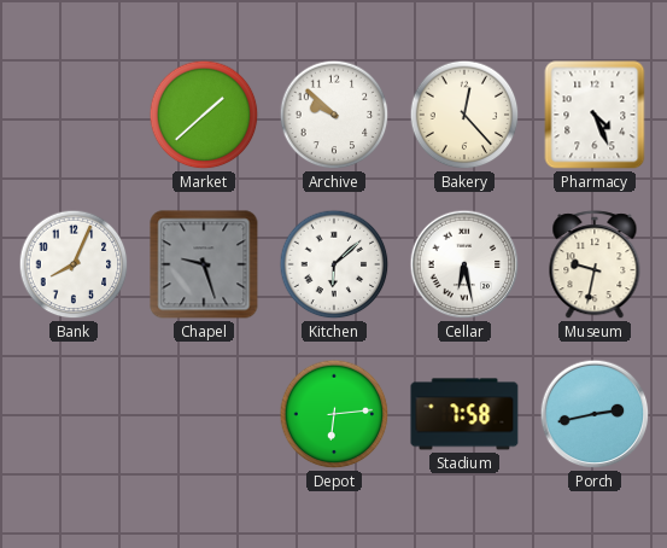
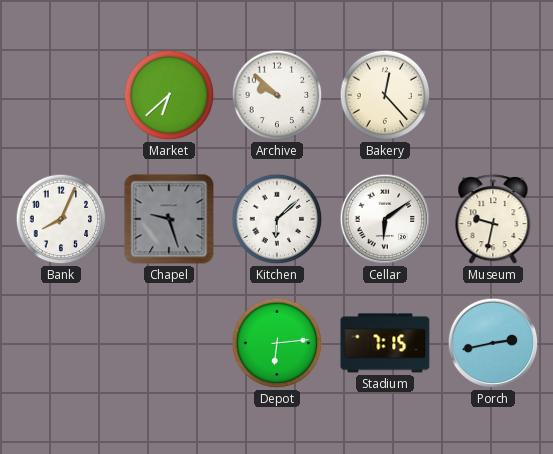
Market: 1:38 -> 6:38 (169, 95)
Pharmacy: 4:26 -> none (595, 115)
Cellar: 6:28 -> 6:09 (385, 219)
Stadium: 7:58 -> 7:15 (385, 343)
